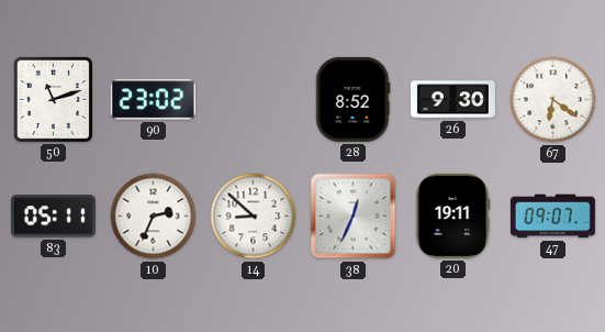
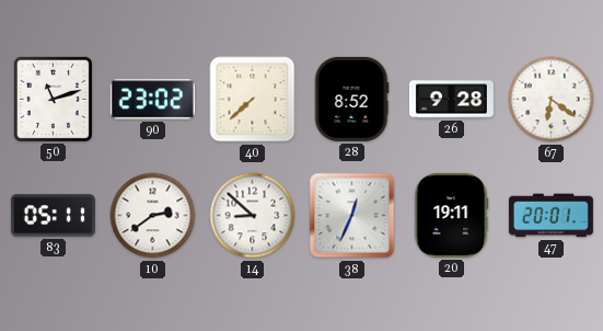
40: none -> 7:38 (253, 100)
26: 9:30 -> 9:28 (451, 100)
10: 2:34 -> 2:39 (153, 216)
47: 09:07 -> 20:01 (550, 216)
